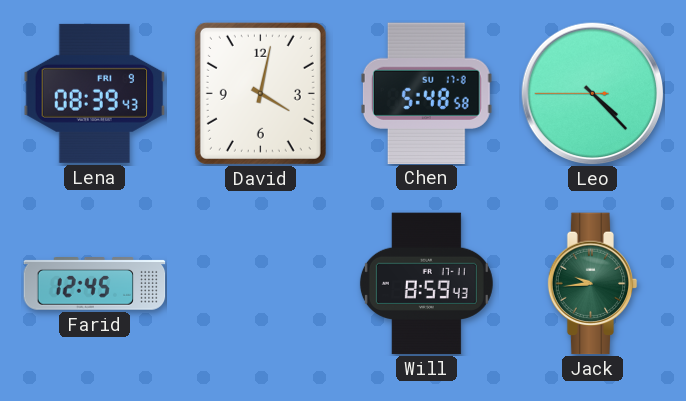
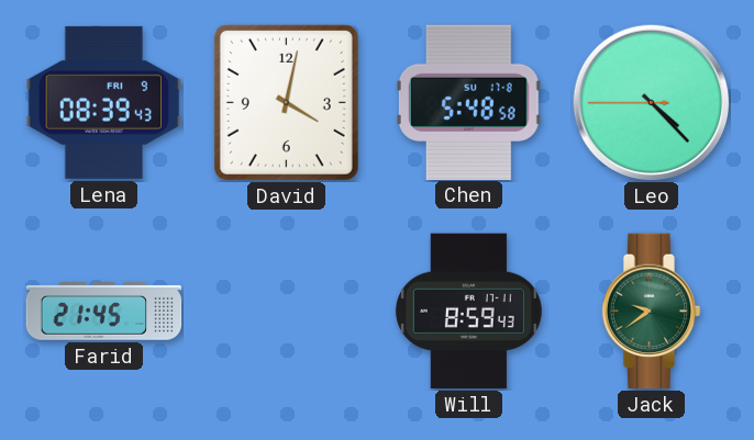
Farid: 12:45 -> 21:45 (104, 312)
Jack: 9:44 -> 9:39 (652, 312)
